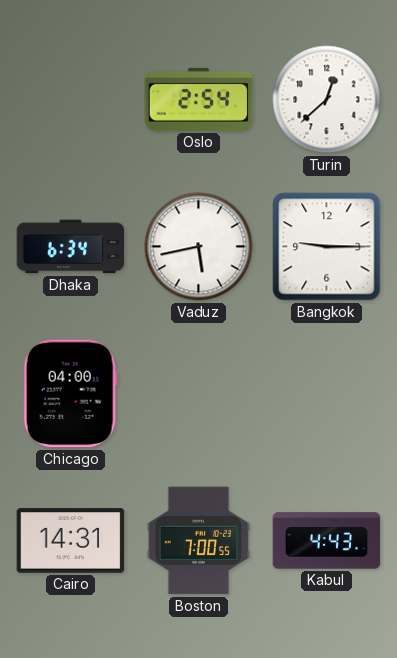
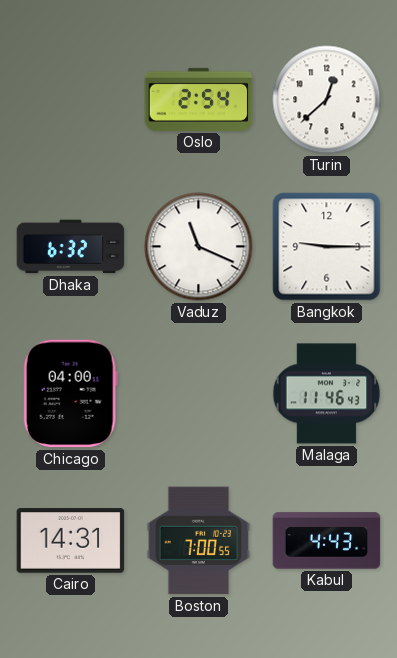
Dhaka: 6:34 -> 6:32 (71, 247)
Vaduz: 5:43 -> 11:19 (199, 247)
Malaga: none -> 11:46 (327, 394)
